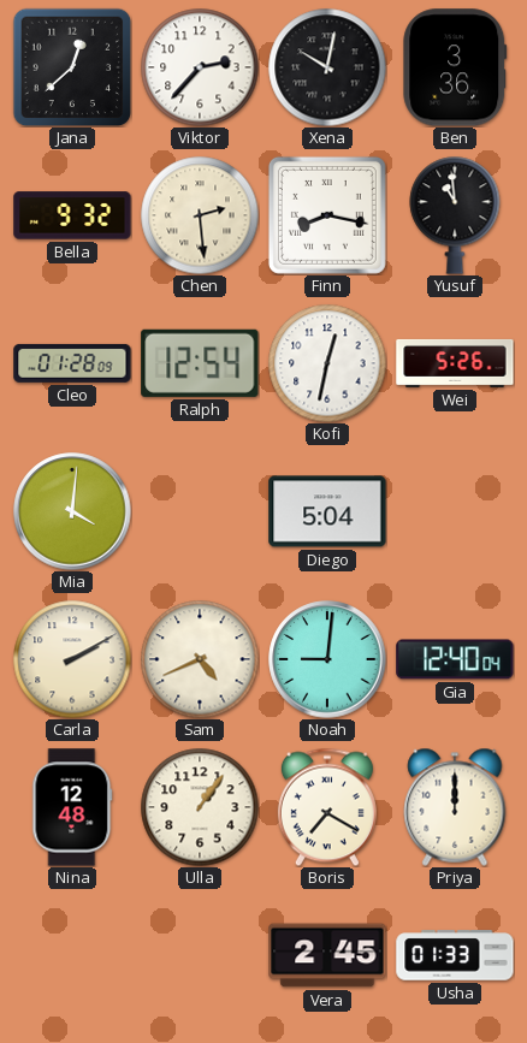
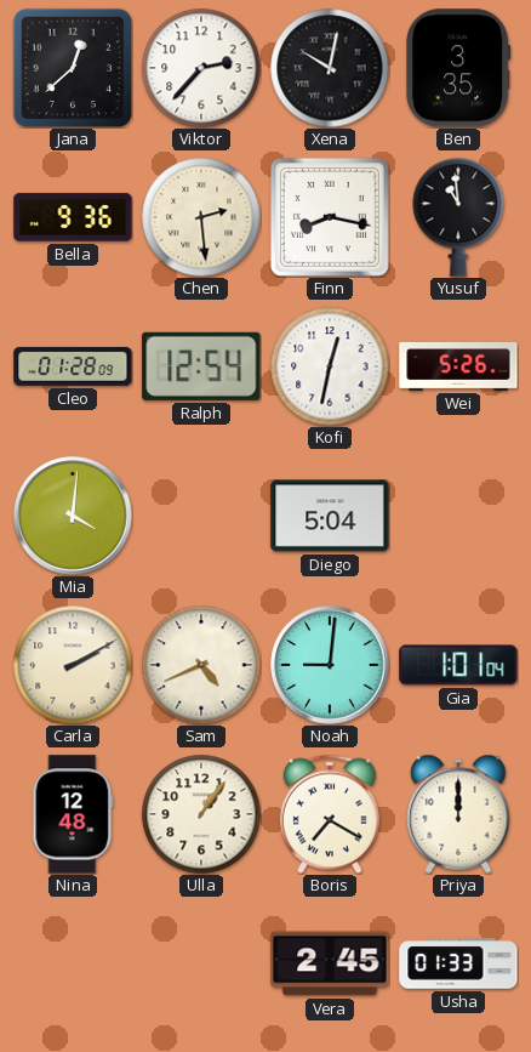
Ben: 3:36 -> 3:35 (458, 68)
Bella: 9:32 -> 9:36 (73, 217)
Gia: 12:40 -> 1:01 (458, 665)
